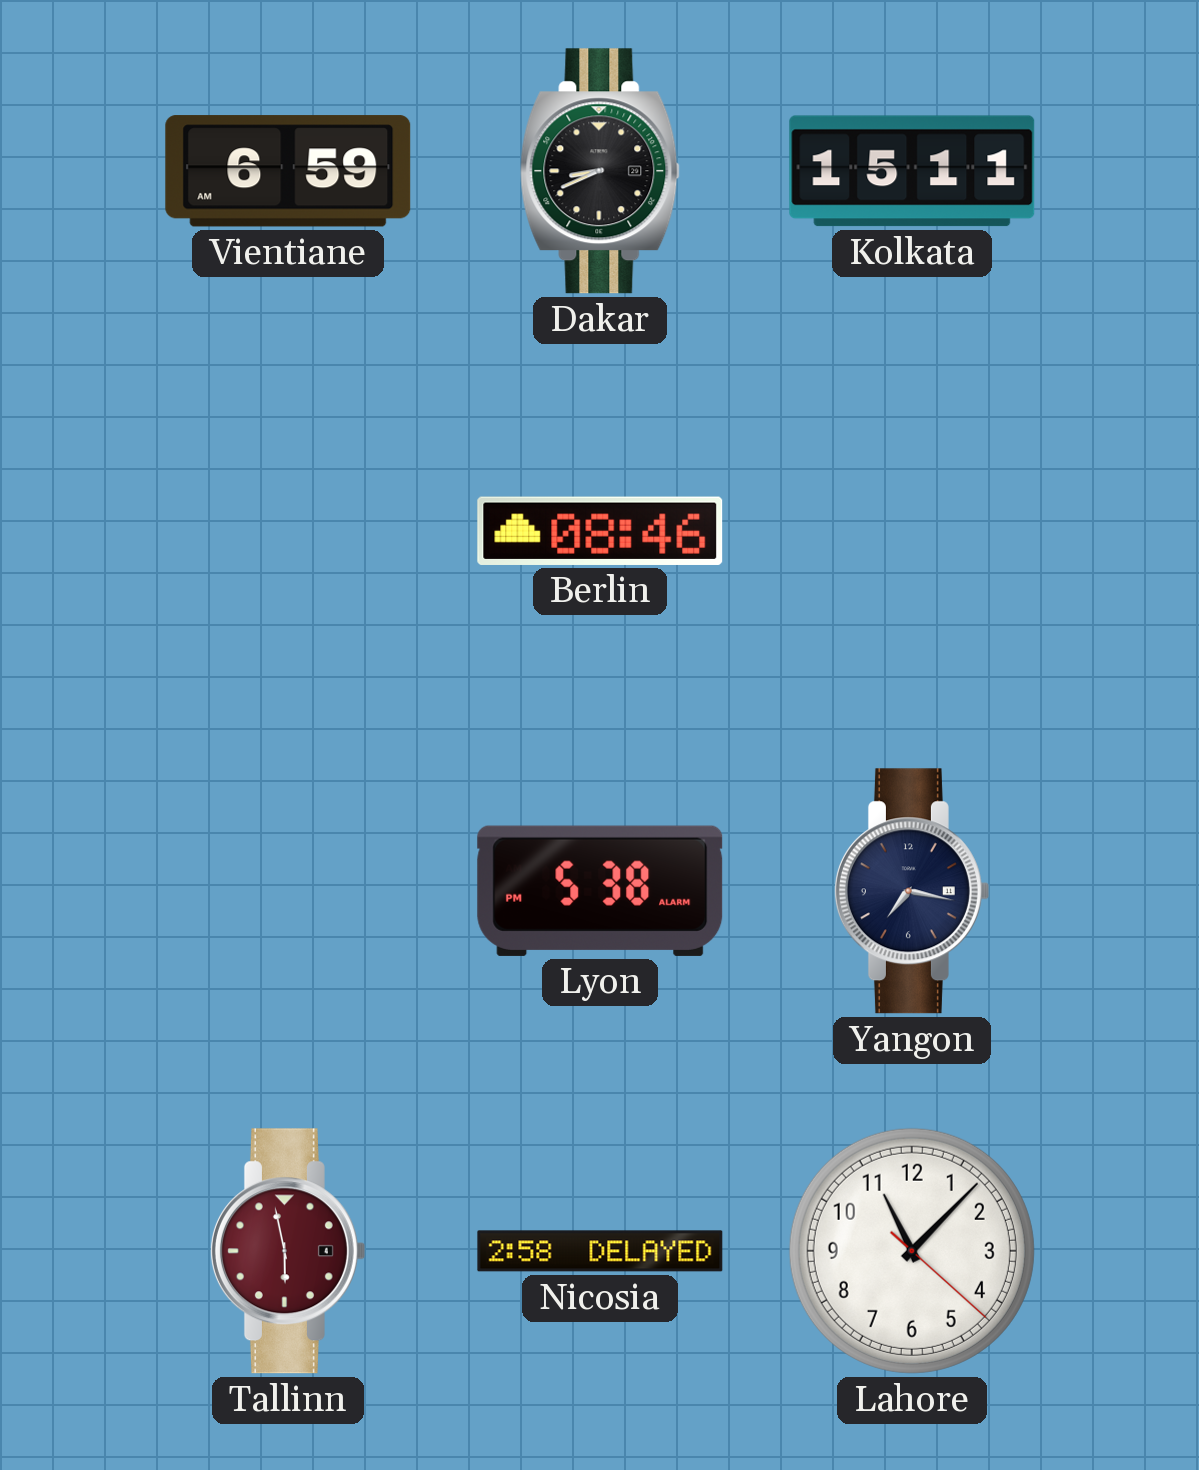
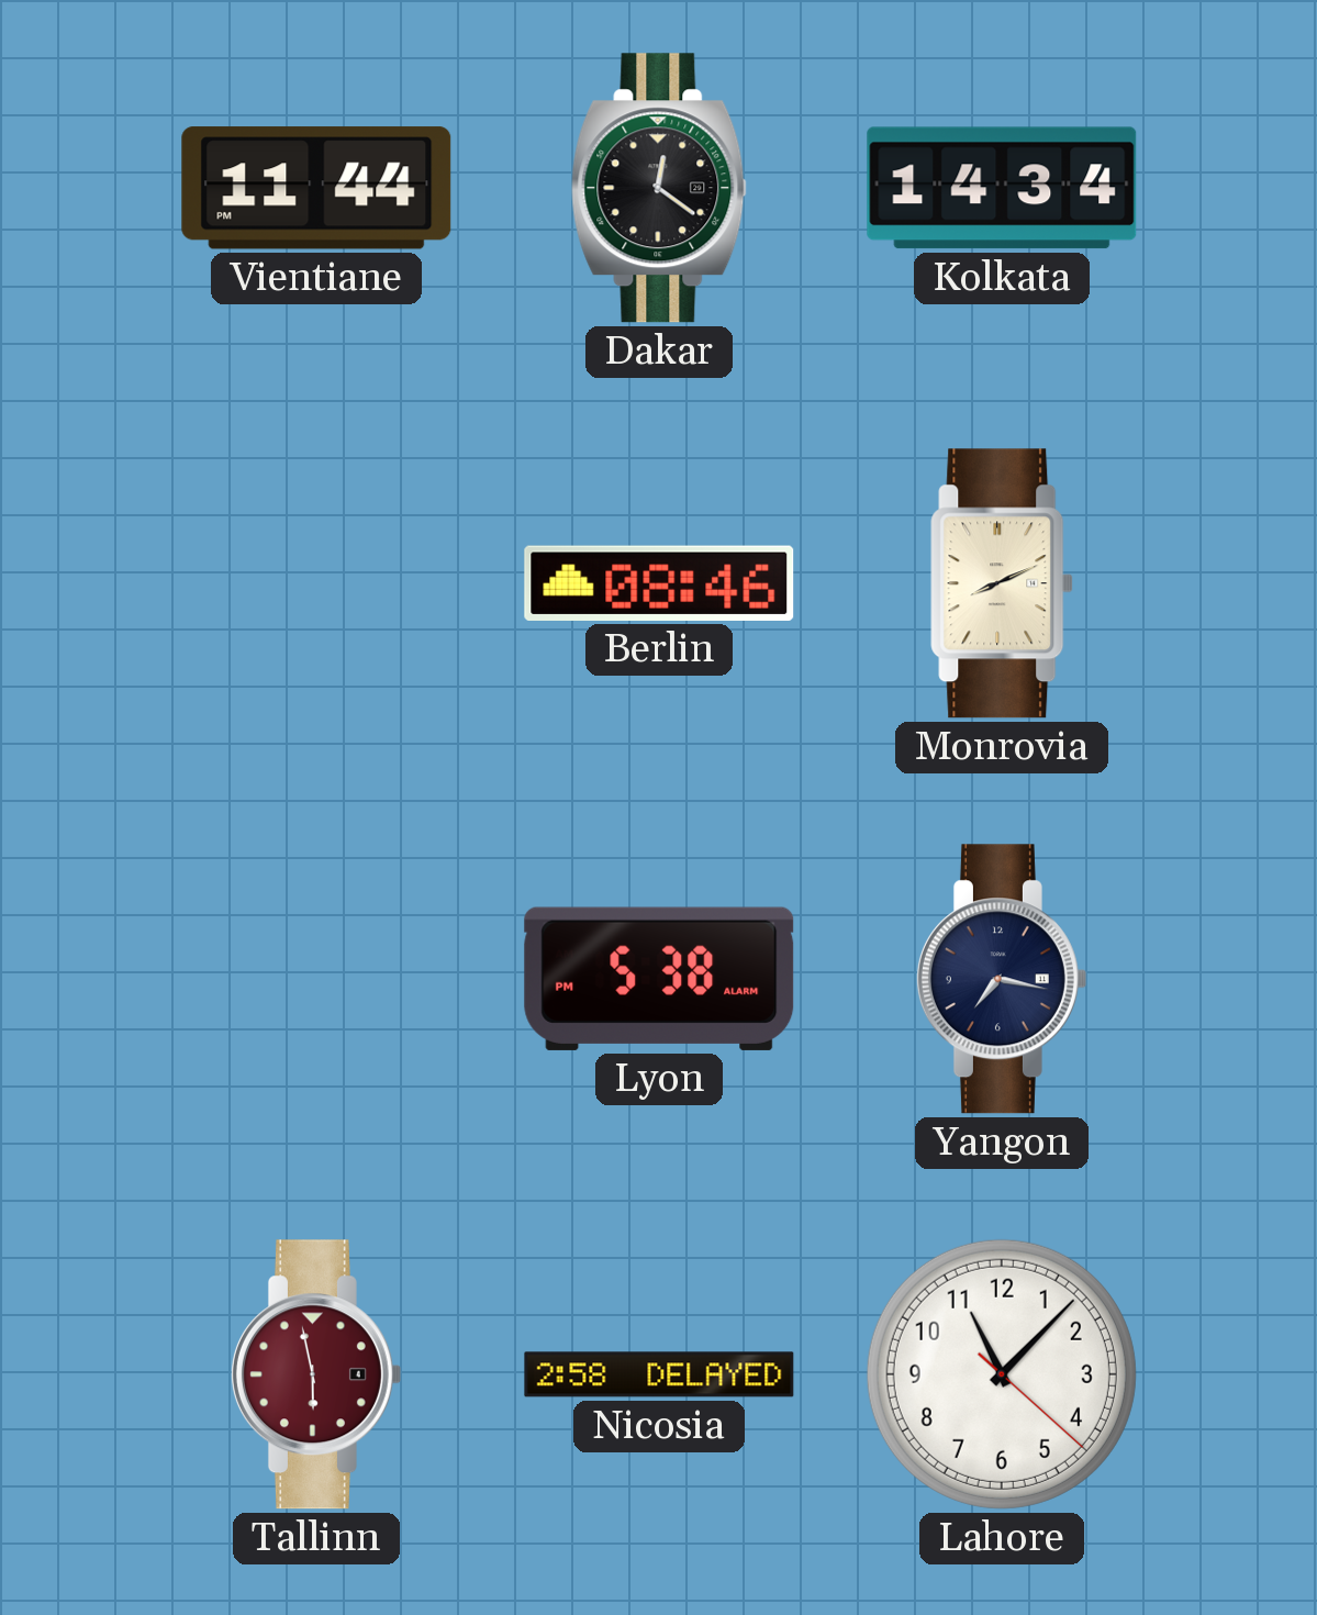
Vientiane: 6:59 -> 11:44 (316, 188)
Dakar: 8:41 -> 12:21 (659, 188)
Kolkata: 15:11 -> 14:34 (1002, 188)
Monrovia: none -> 8:11 (1002, 583)
